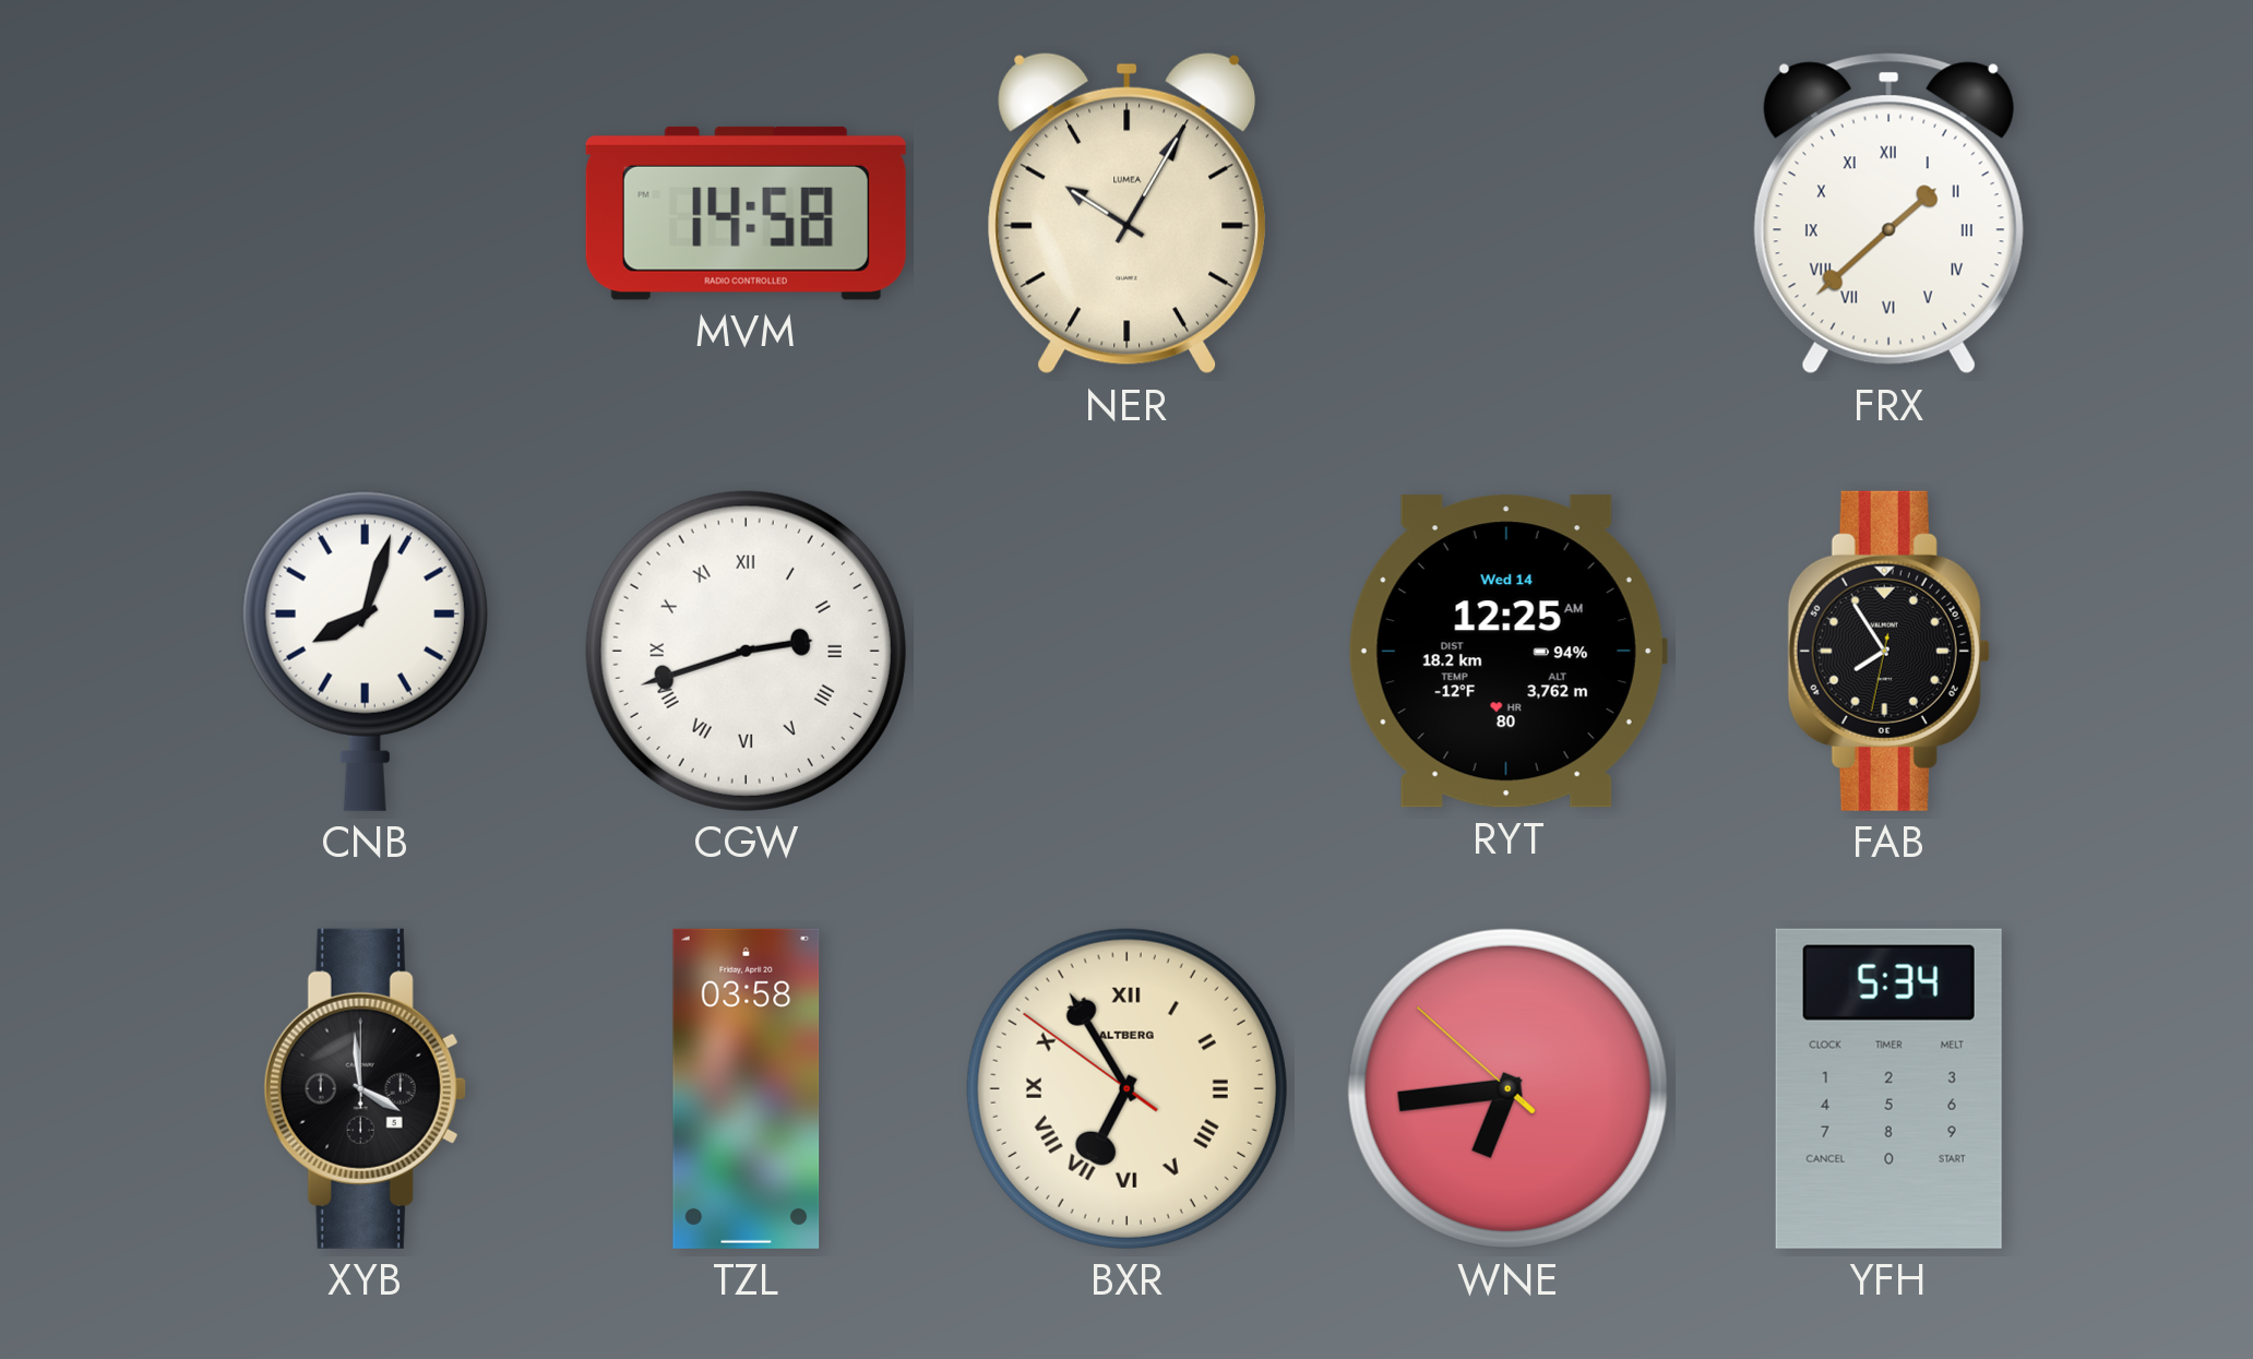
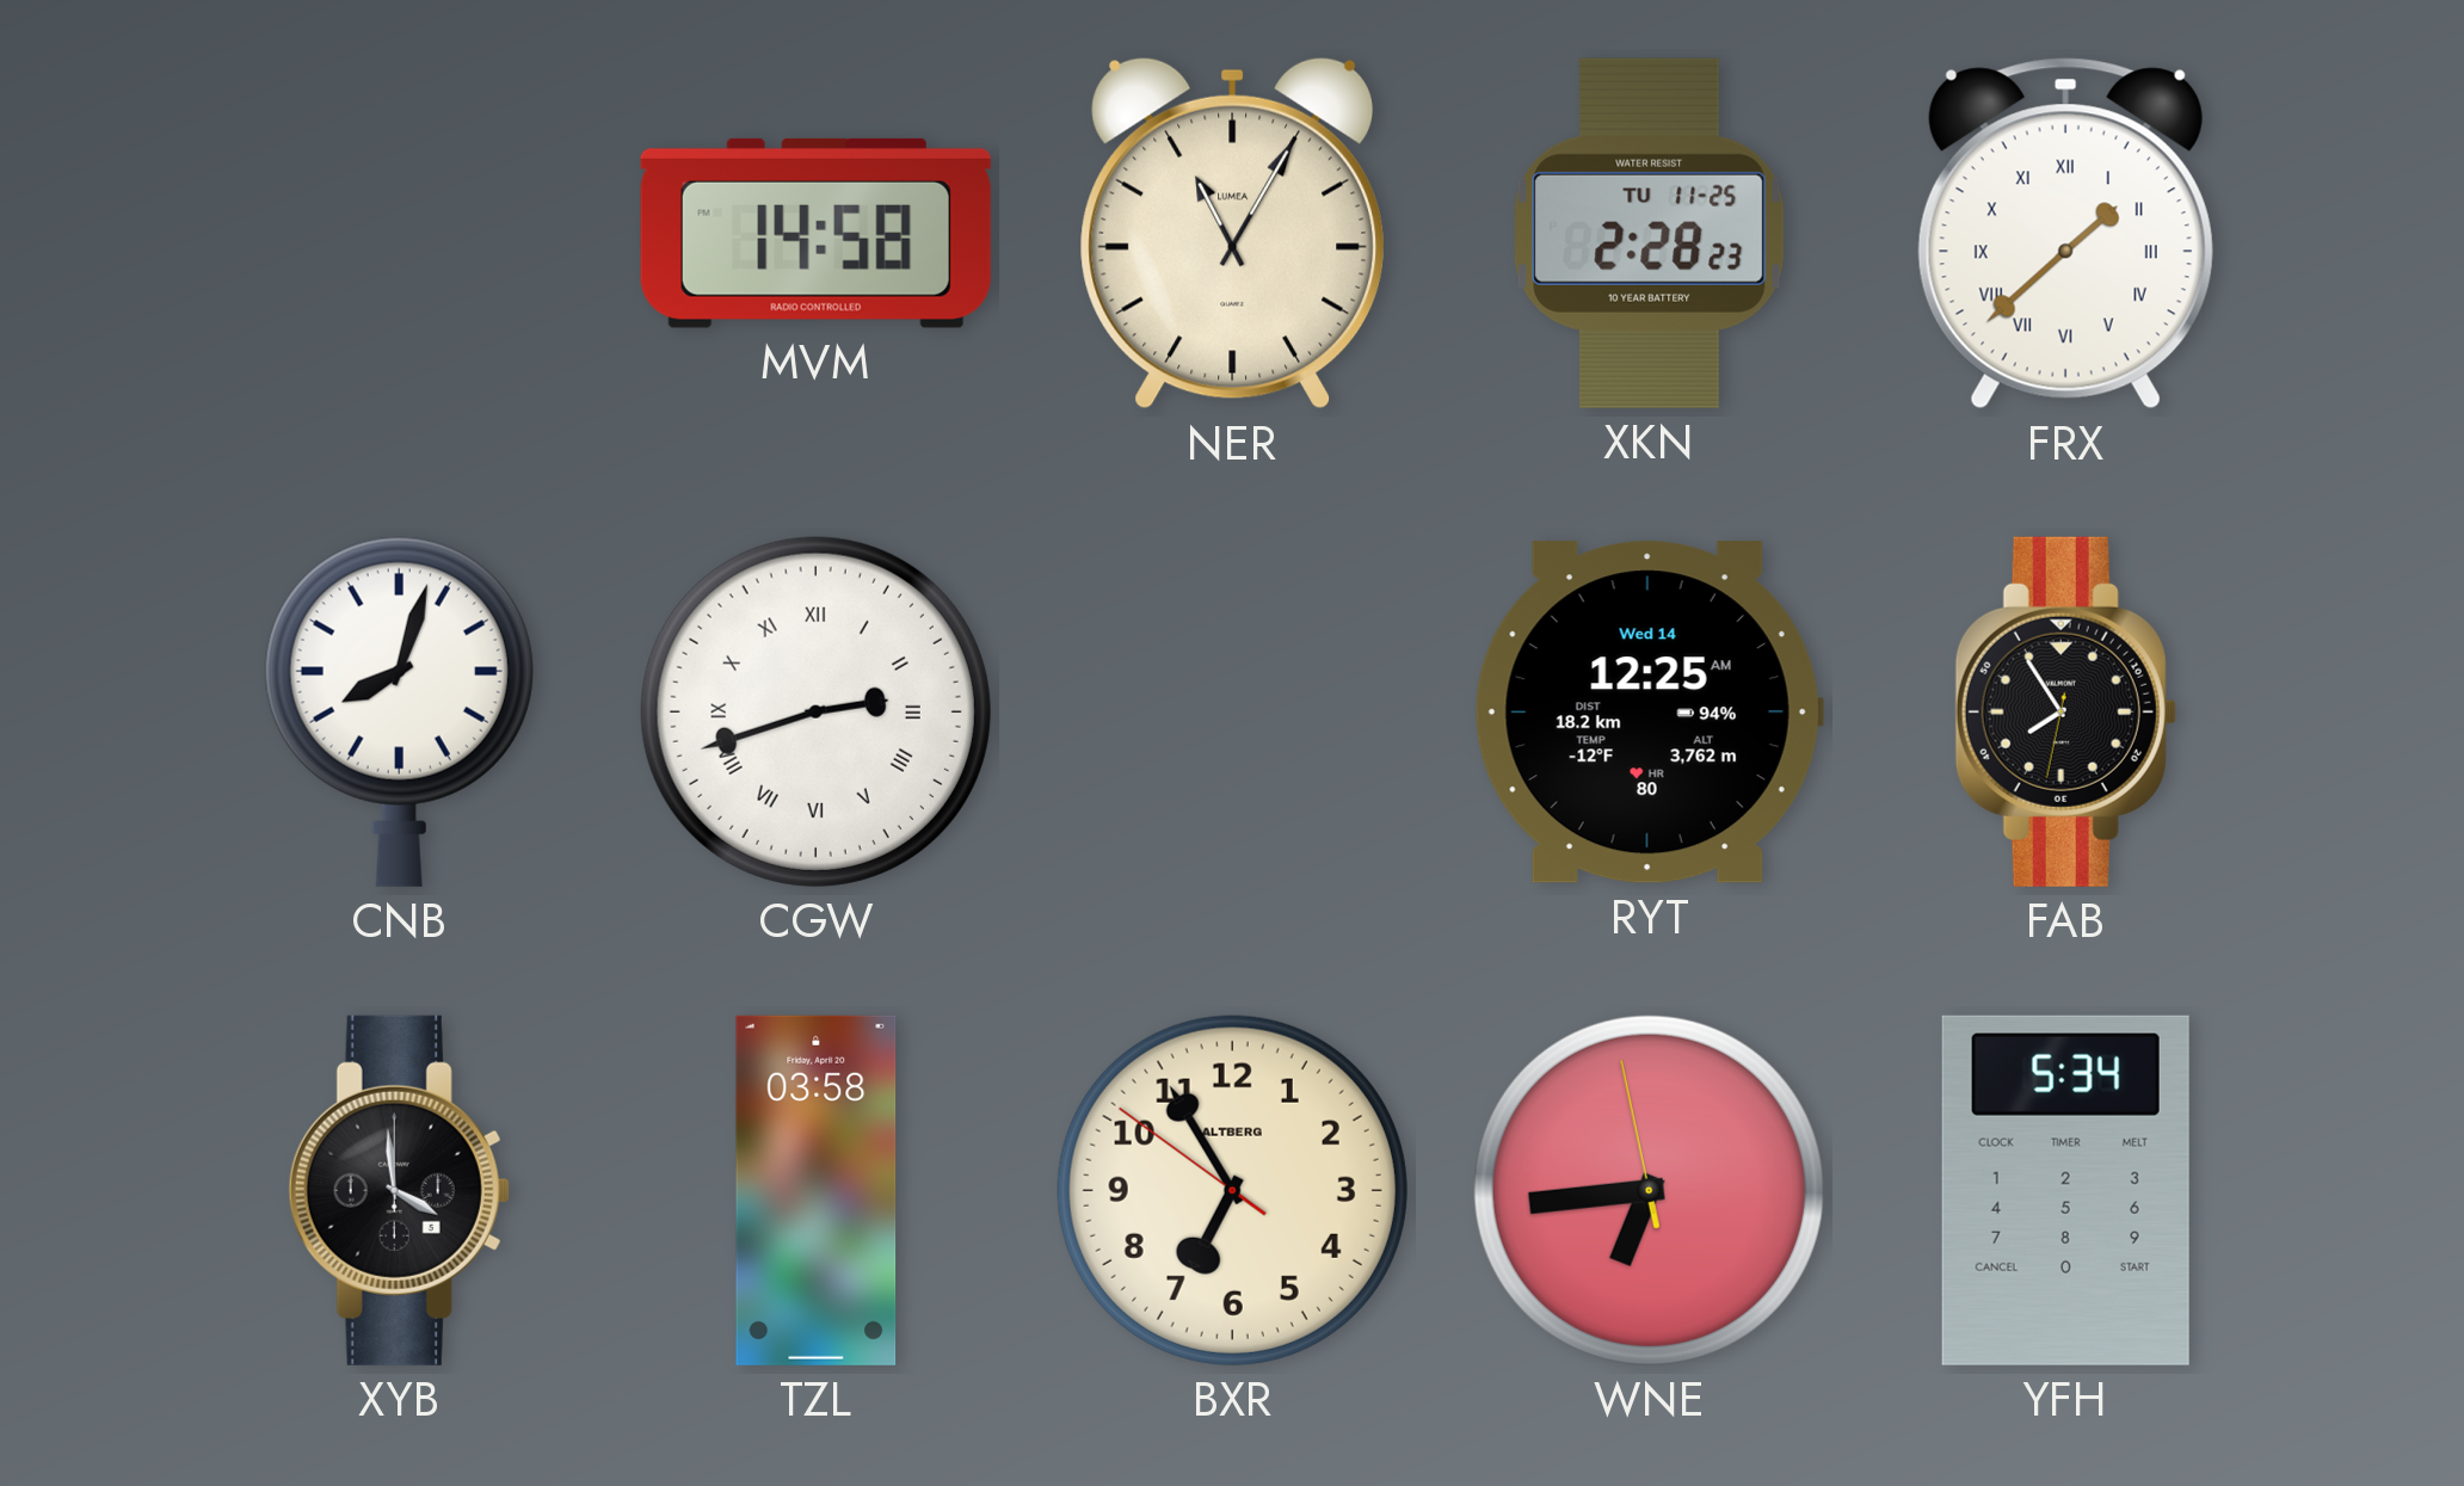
NER: 10:05 -> 11:05 (1233, 234)
XKN: none -> 2:28 (1650, 233)
BXR numerals: Roman -> Arabic (1232, 1190)
WNE: 6:43:52 -> 6:43:58 (1649, 1190)
